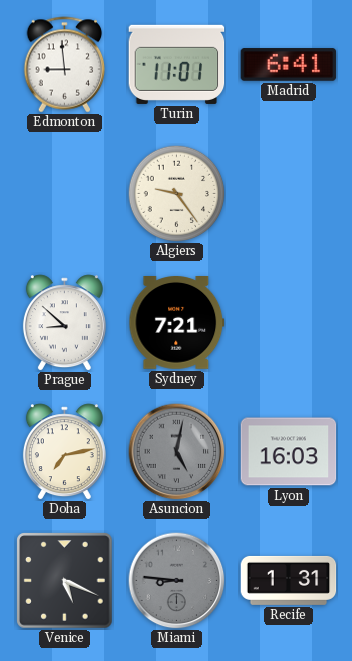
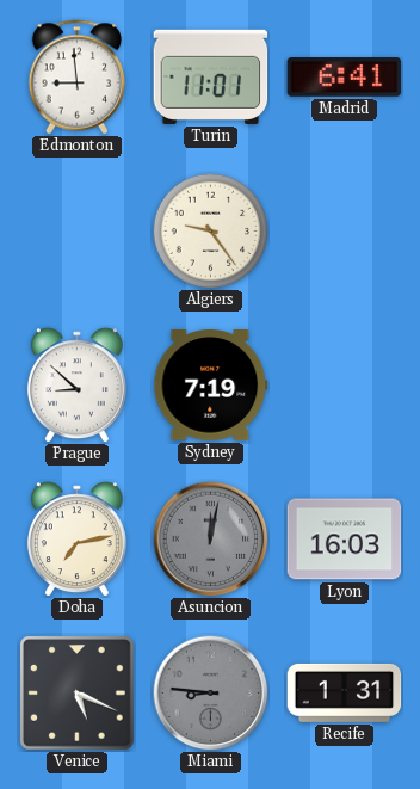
Sydney: 7:21 -> 7:19 (211, 386)
Asuncion: 5:02 -> 12:02 (211, 540)
